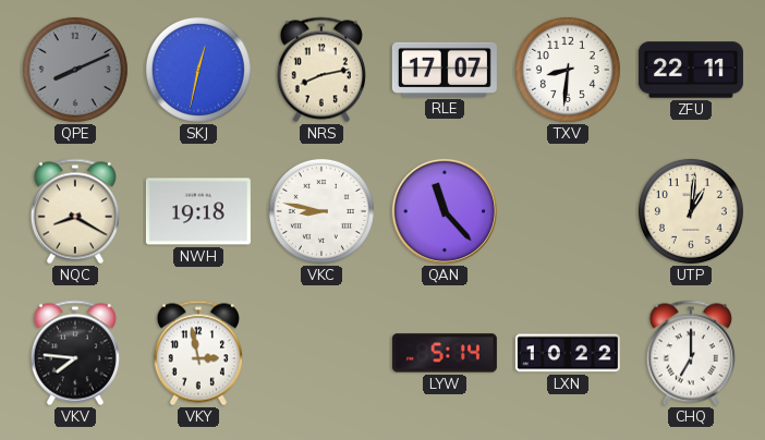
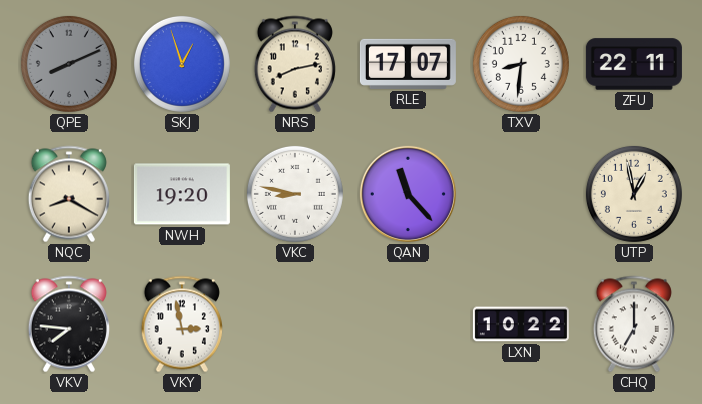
SKJ: 12:32 -> 12:57 (182, 64)
NWH: 19:18 -> 19:20 (182, 194)
UTP: 1:01 -> 12:58 (634, 194)
LYW: 5:14 -> none (445, 353)
